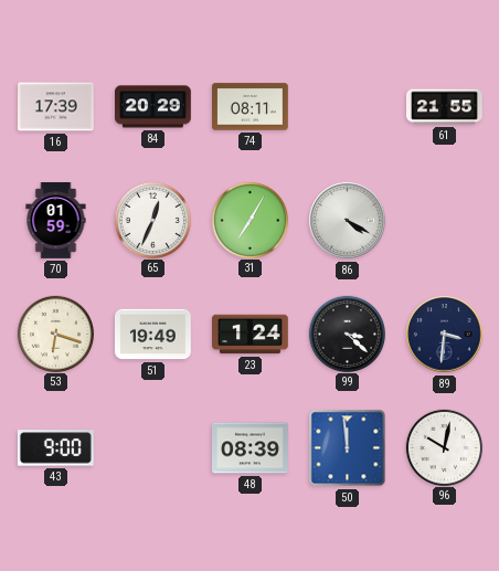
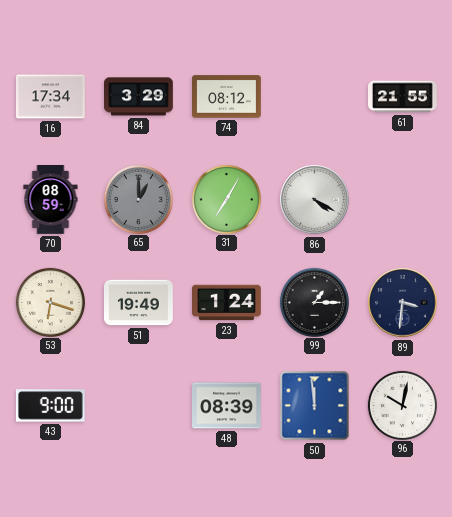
16: 17:39 -> 17:34 (51, 97)
84: 20:29 -> 3:29 (139, 97)
74: 08:11 -> 08:12 (227, 97)
70: 01:59 -> 08:59 (51, 200)
65: 12:34 -> 1:00 (138, 199)
65 dial: white -> grey (138, 199)
99: 3:22 -> 1:15 (314, 302)
